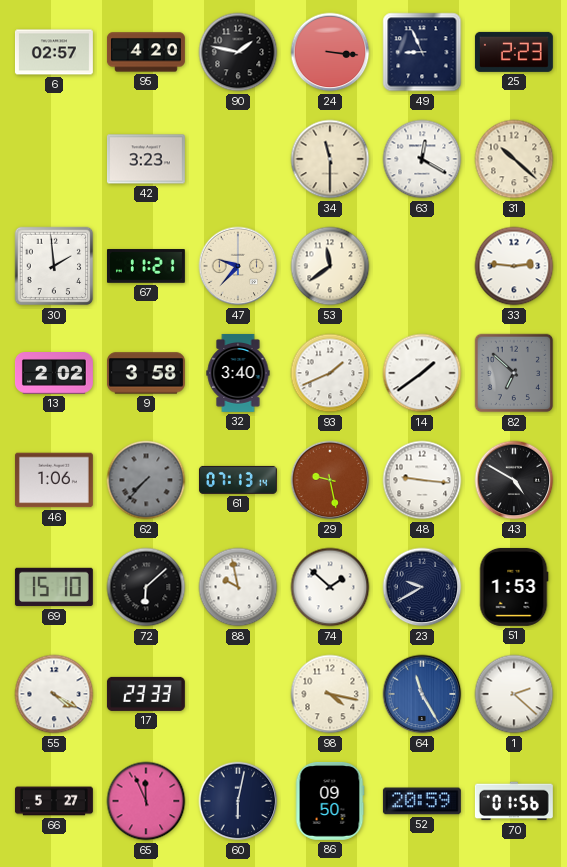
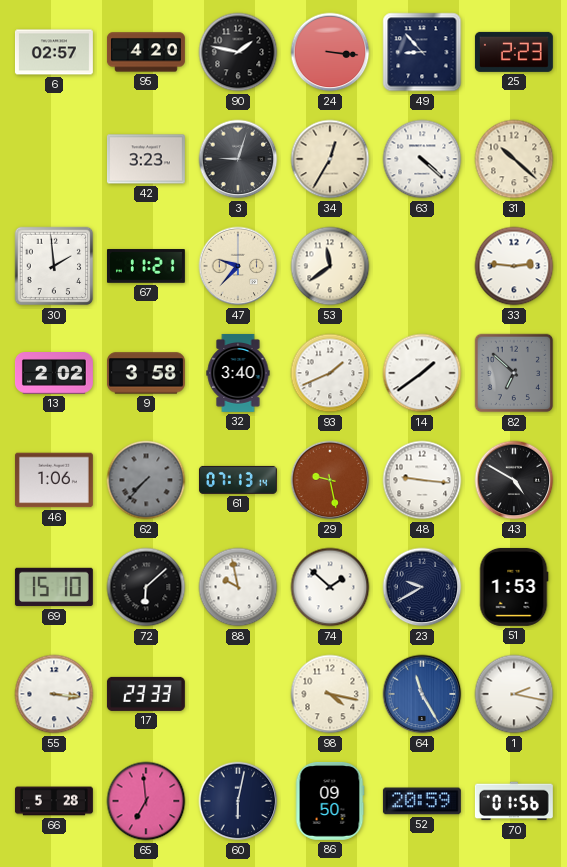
49: 8:56 -> 8:53 (422, 52)
3: none -> 9:03 (238, 159)
34: 11:30 -> 12:35 (330, 159)
63: 12:20 -> 4:22 (422, 159)
55: 4:20 -> 3:16 (54, 694)
1: 2:22 -> 2:17 (514, 694)
66: 5:27 -> 5:28 (54, 801)
65: 11:56 -> 6:59 (146, 801)
